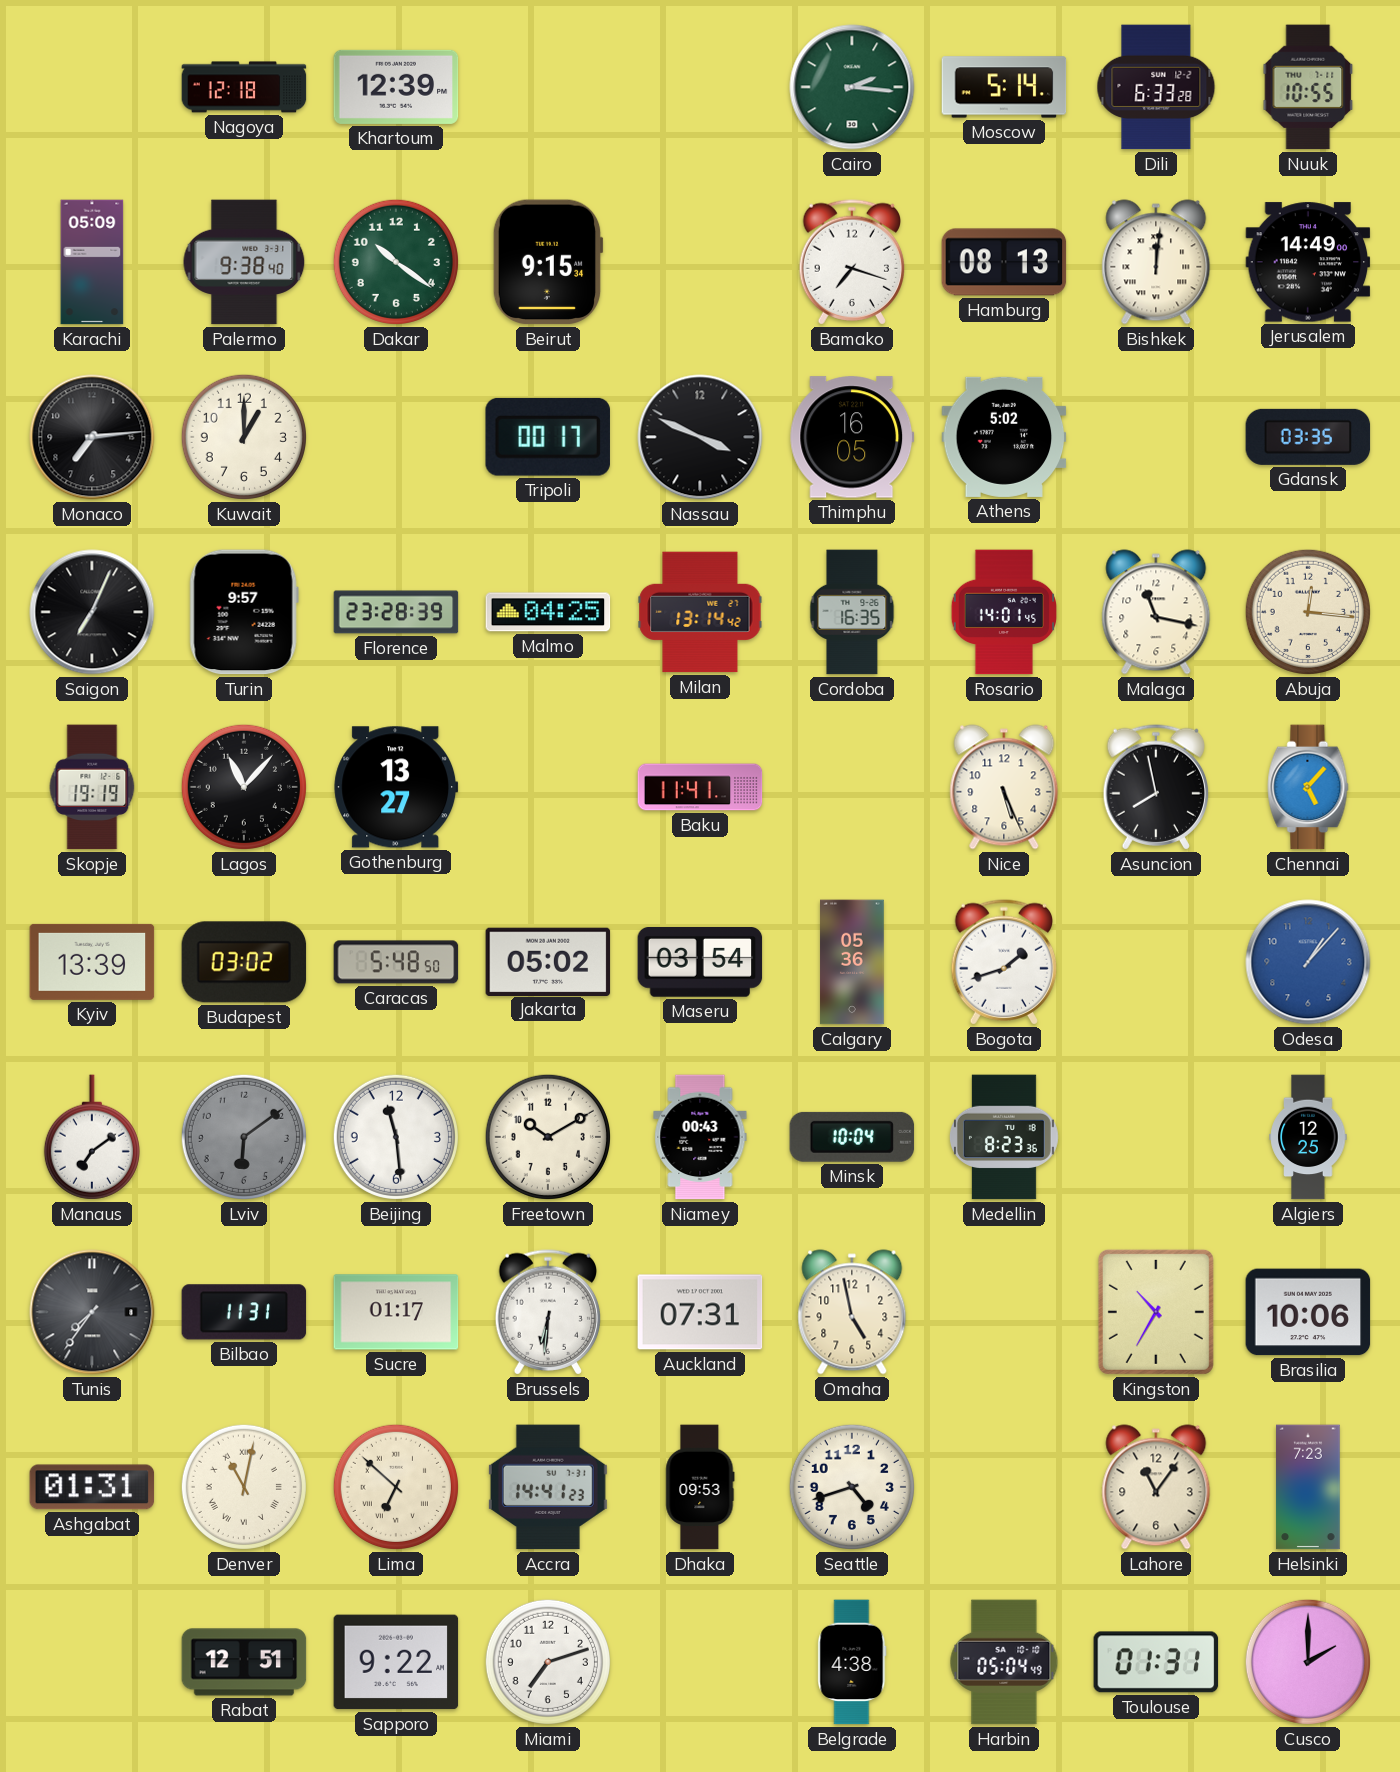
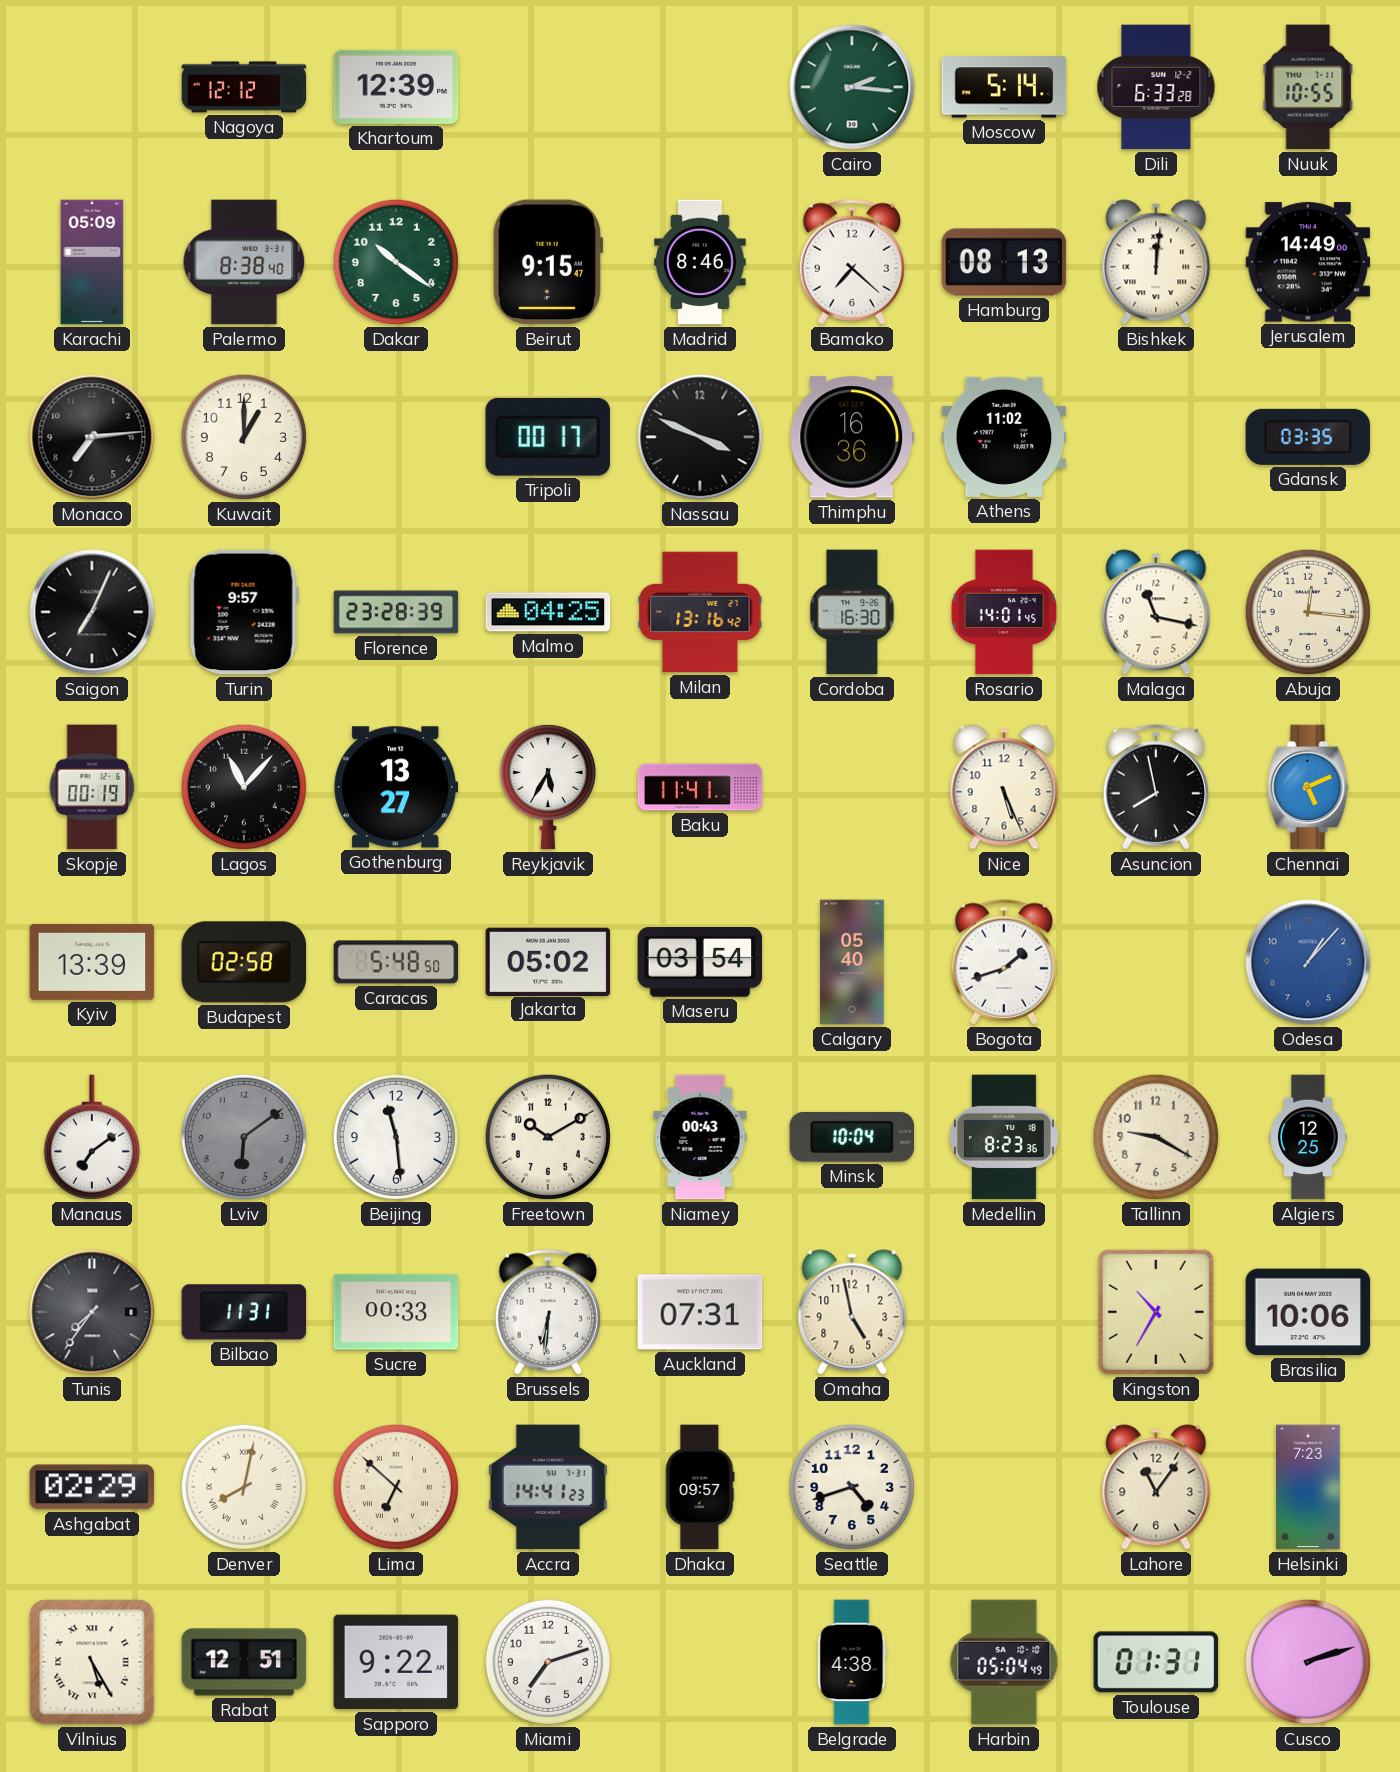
Nagoya: 12:18 -> 12:12 (244, 87)
Palermo: 9:38 -> 8:38 (244, 262)
Beirut: 9:15:34 -> 9:15:47 (548, 262)
Madrid: none -> 8:46 (700, 262)
Bamako: 7:18 -> 7:22 (851, 262)
Thimphu: 16:05 -> 16:36 (852, 437)
Athens: 5:02 -> 11:02 (1004, 437)
Milan: 13:14 -> 13:16 (700, 612)
Cordoba: 16:35 -> 16:30 (852, 612)
Skopje: 19:19 -> 00:19 (92, 787)
Reykjavik: none -> 5:35 (548, 787)
Chennai: 5:07 -> 5:11 (1308, 787)
Budapest: 03:02 -> 02:58 (244, 962)
Calgary: 05:36 -> 05:40 (852, 962)
Tallinn: none -> 9:20 (1156, 1137)
Sucre: 01:17 -> 00:33 (396, 1312)
Ashgabat: 01:31 -> 02:29 (92, 1487)
Denver: 11:02 -> 8:02 (244, 1487)
Dhaka: 09:53 -> 09:57 (700, 1487)
Vilnius: none -> 5:25 (92, 1662)
Cusco: 2:00 -> 2:12 (1308, 1662)
